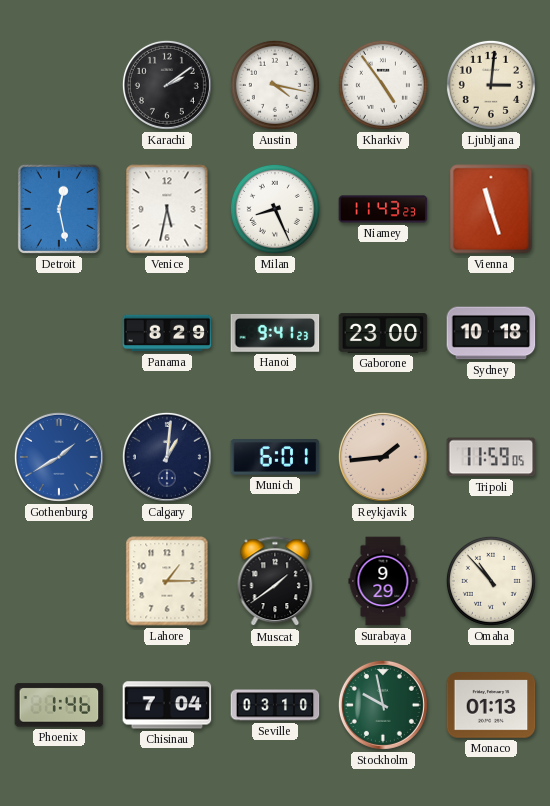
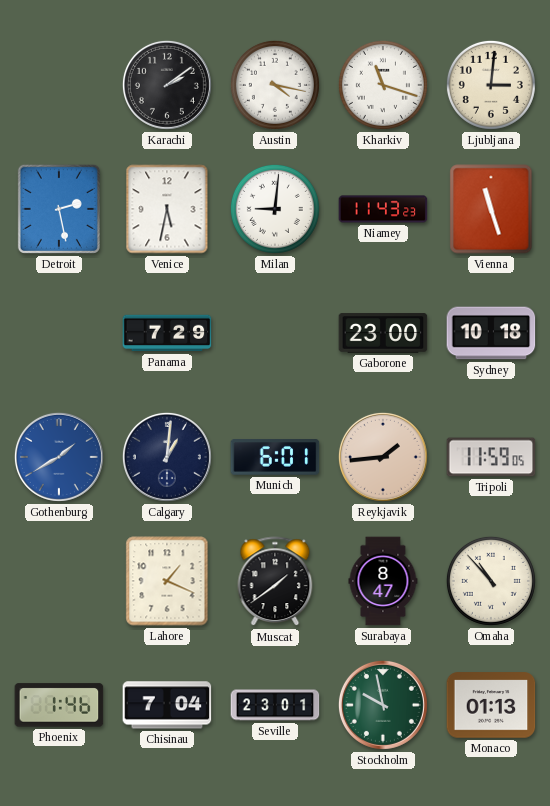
Kharkiv: 4:54 -> 11:18 (383, 85)
Detroit: 12:28 -> 2:28 (59, 209)
Milan: 8:26 -> 9:01 (275, 209)
Panama: 8:29 -> 7:29 (167, 333)
Hanoi: 9:41 -> none (275, 333)
Lahore: 1:15 -> 1:19 (167, 581)
Surabaya: 9:29 -> 8:47 (383, 581)
Seville: 03:10 -> 23:01 (275, 705)
